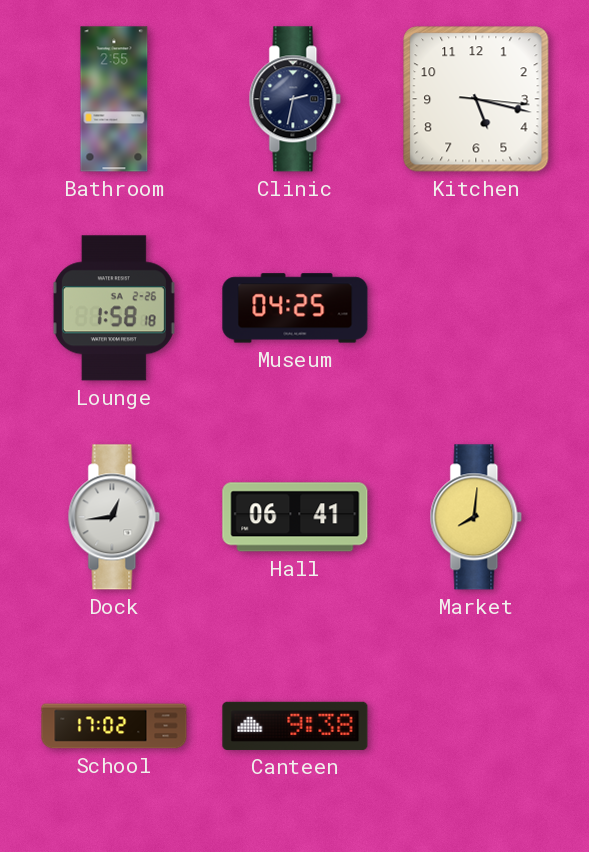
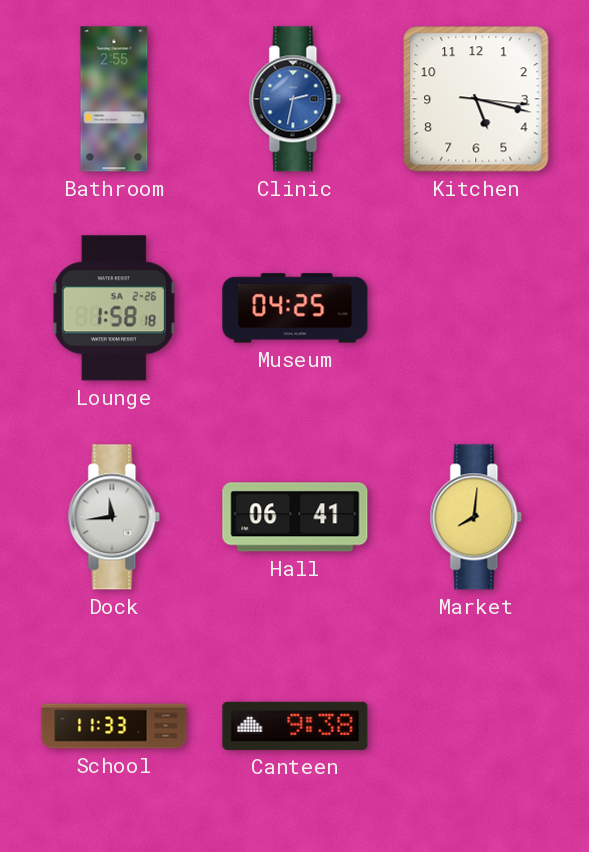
Clinic dial: navy -> blue (295, 99)
Dock: 12:44 -> 11:44 (114, 517)
School: 17:02 -> 11:33 (114, 726)
